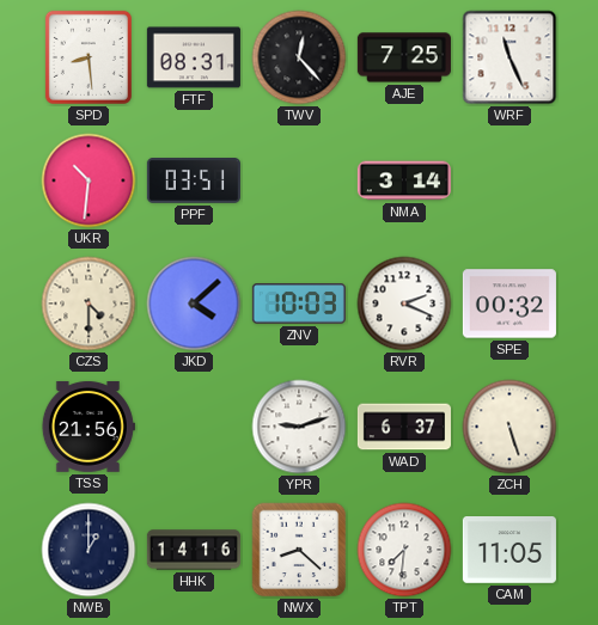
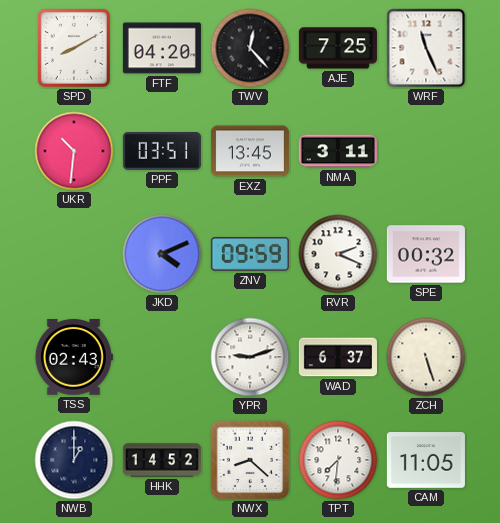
SPD: 8:29 -> 8:10 (74, 48)
FTF: 08:31 -> 04:20 (162, 48)
EXZ: none -> 13:45 (250, 151)
NMA: 3:14 -> 3:11 (338, 151)
CZS: 4:30 -> none (89, 304)
JKD: 4:08 -> 4:11 (162, 254)
ZNV: 10:03 -> 09:59 (250, 254)
TSS: 21:56 -> 02:43 (74, 357)
HHK: 14:16 -> 14:52 (162, 460)
